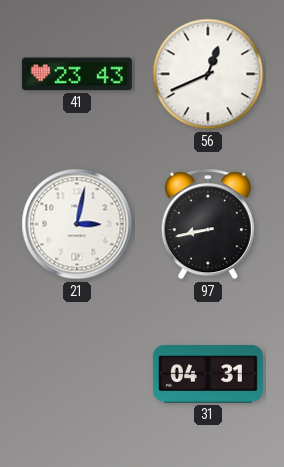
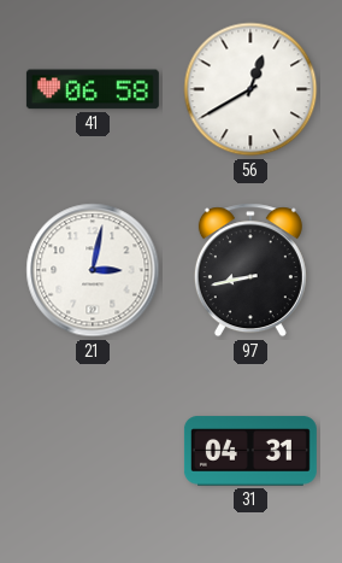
41: 23:43 -> 06:58 (93, 89)
56: 12:41 -> 12:40 (250, 89)
